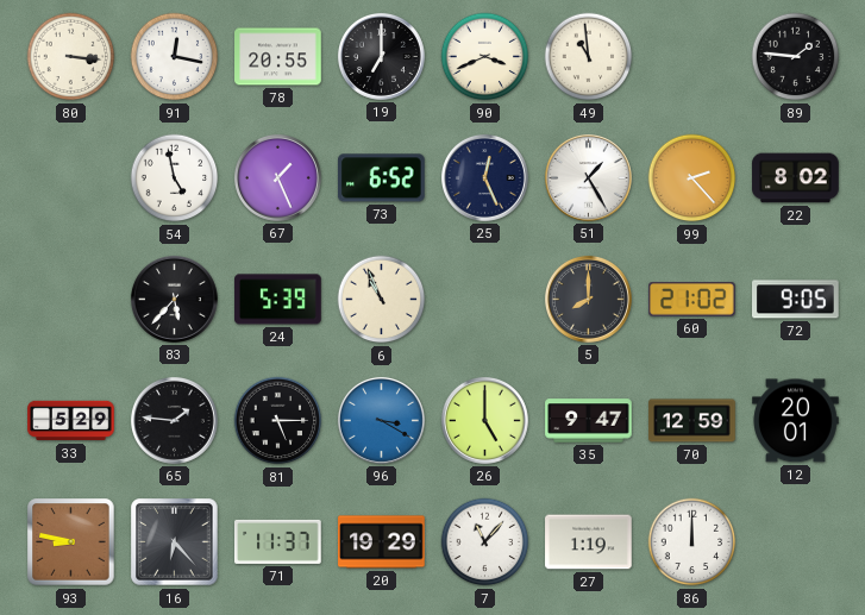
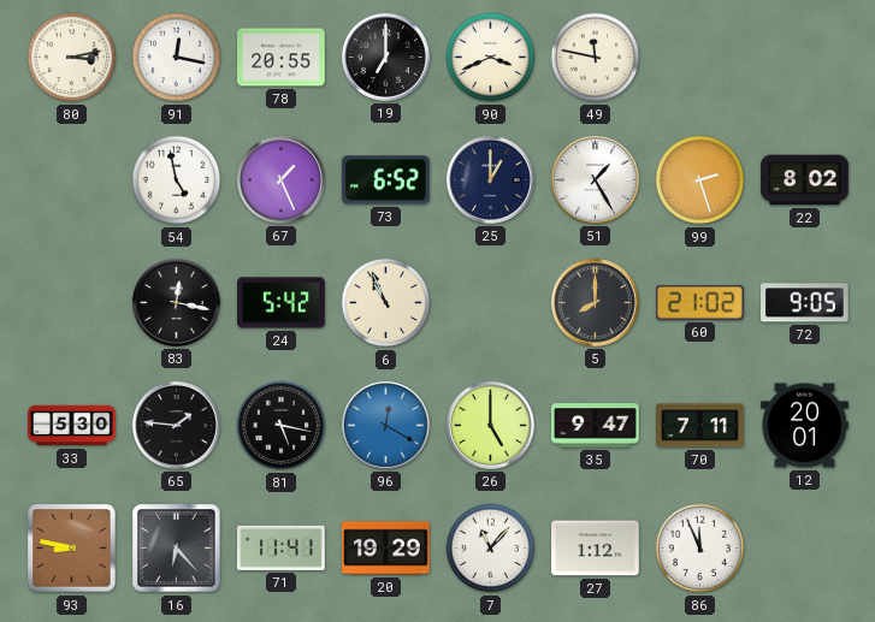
80: 3:16 -> 3:13 (72, 58)
49: 10:59 -> 11:47 (596, 58)
89: 1:46 -> none (796, 57)
25: 12:26 -> 1:00 (490, 179)
99: 2:23 -> 2:27 (700, 180)
83: 5:37 -> 12:17 (176, 302)
24: 5:39 -> 5:42 (282, 303)
33: 5:29 -> 5:30 (72, 426)
81: 5:15 -> 5:17 (282, 426)
96: 3:20 -> 12:20 (385, 425)
70: 12:59 -> 7:11 (700, 426)
71: 11:37 -> 11:41 (282, 547)
27: 1:19 -> 1:12 (596, 549)
86: 12:00 -> 11:56 (700, 549)
